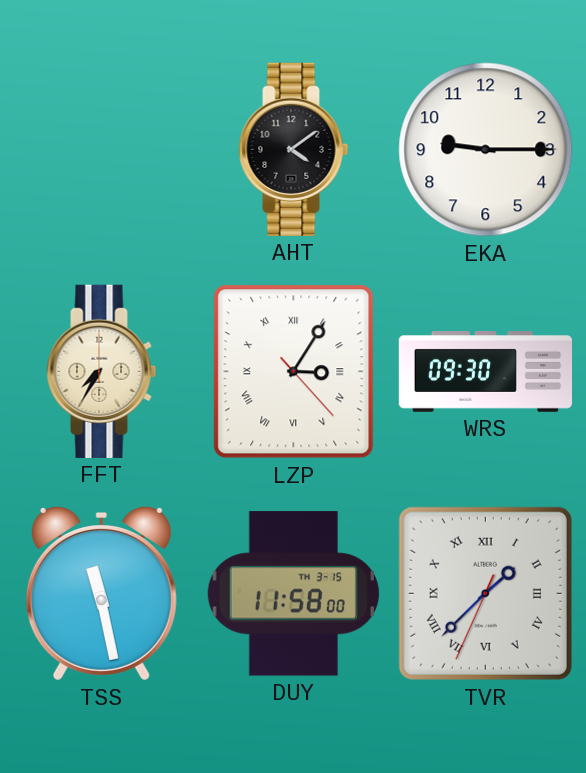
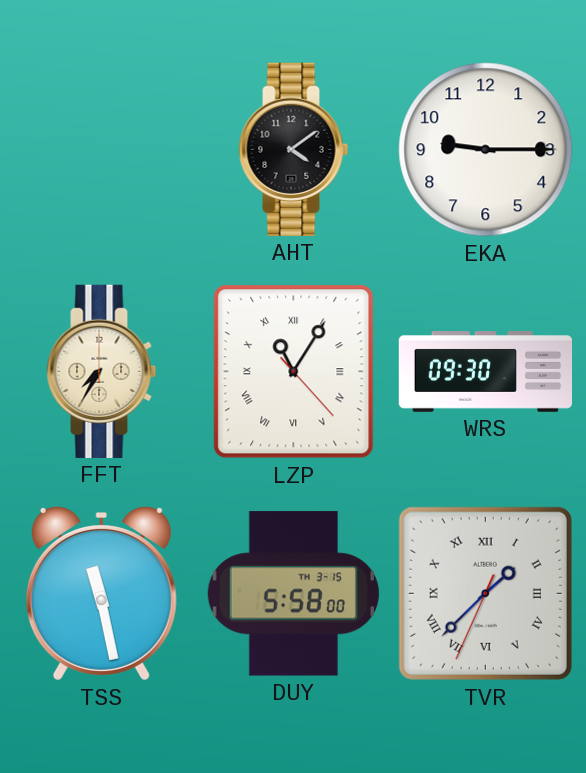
LZP: 3:05 -> 11:05 (294, 372)
DUY: 11:58 -> 5:58 (293, 594)
